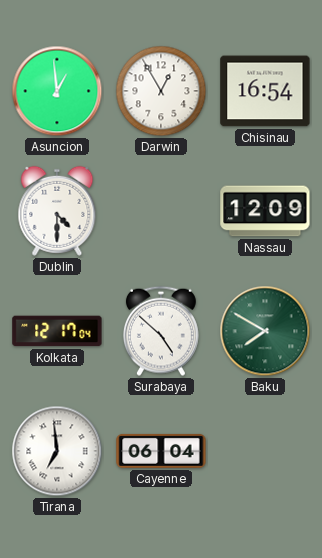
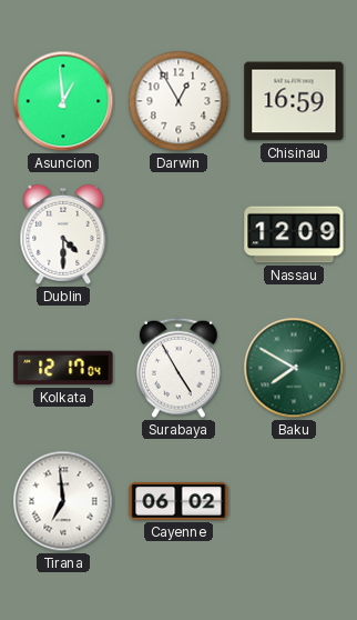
Chisinau: 16:54 -> 16:59 (294, 101)
Surabaya: 4:52 -> 4:55 (178, 368)
Cayenne: 06:04 -> 06:02 (178, 501)
